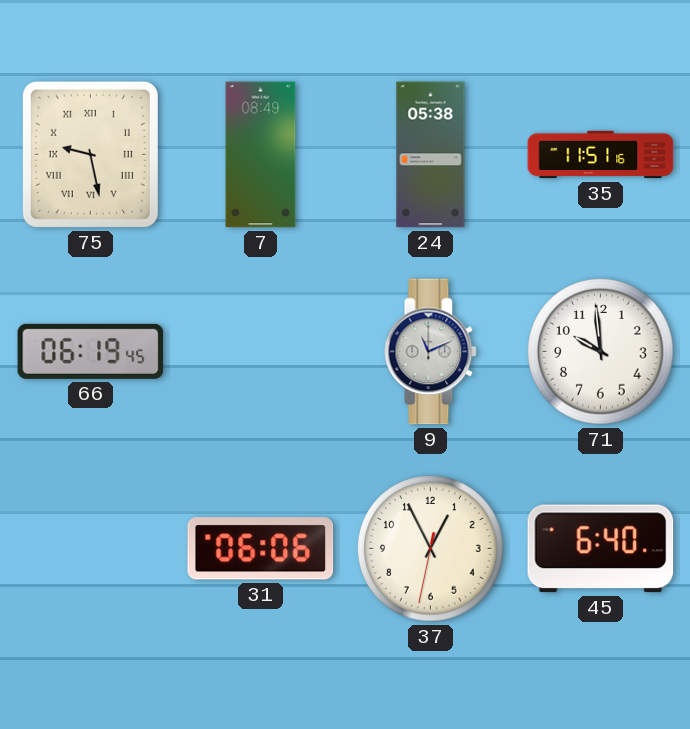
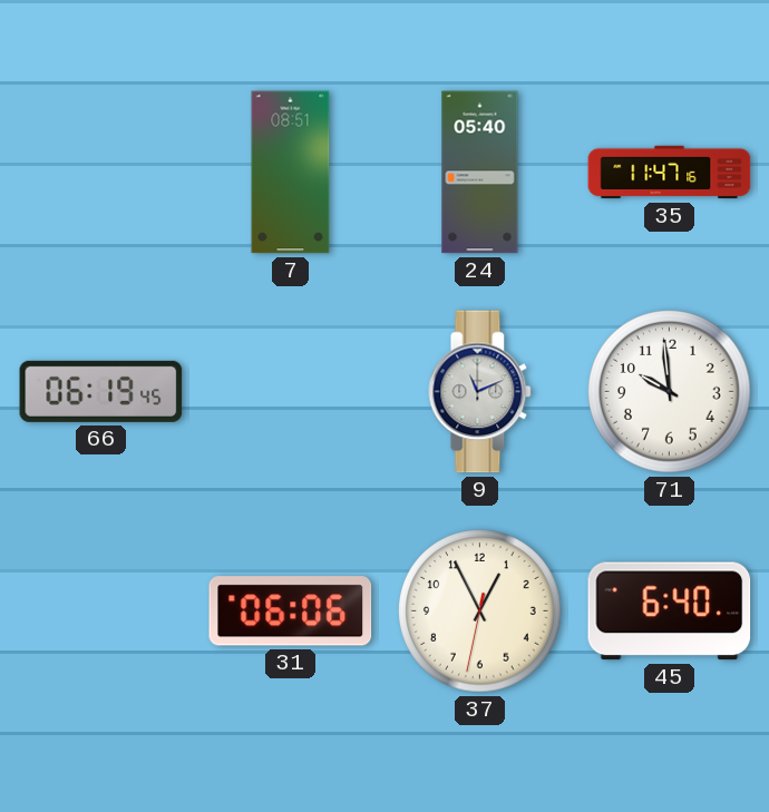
75: 9:28 -> none (90, 154)
7: 08:49 -> 08:51 (291, 173)
24: 05:38 -> 05:40 (480, 173)
35: 11:51 -> 11:47 (670, 173)
